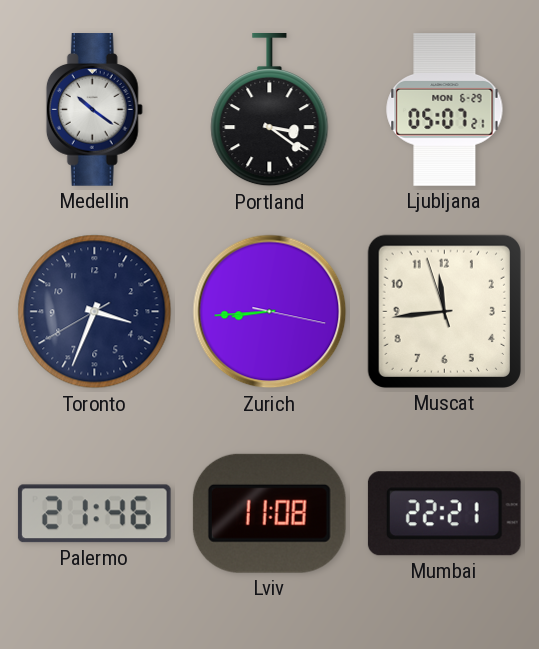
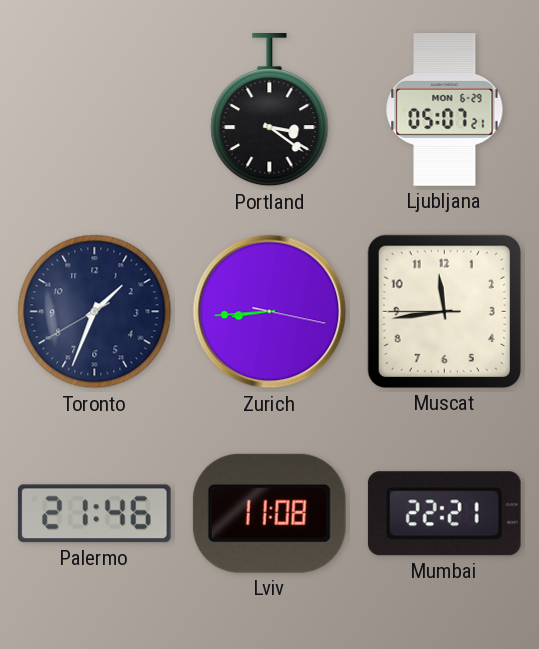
Medellin: 10:21 -> none (94, 110)
Toronto: 3:33 -> 1:33 (95, 312)
Muscat: 11:43:57 -> 11:43:45 (444, 311)
